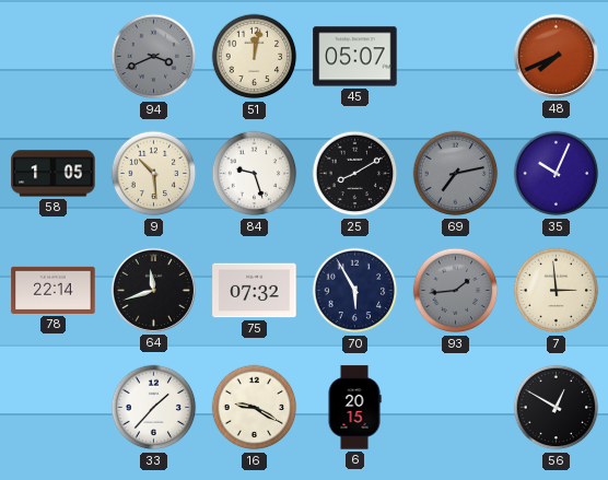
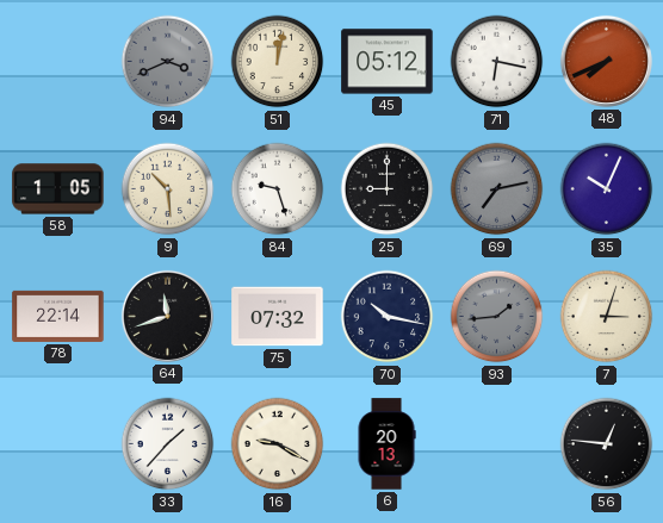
45: 05:07 -> 05:12 (388, 62)
71: none -> 6:17 (497, 62)
25: 8:10 -> 9:00 (388, 189)
70: 5:55 -> 10:17 (388, 317)
7: 2:59 -> 3:03 (607, 317)
6: 20:15 -> 20:13 (386, 444)
56: 12:50 -> 12:46 (607, 444)
